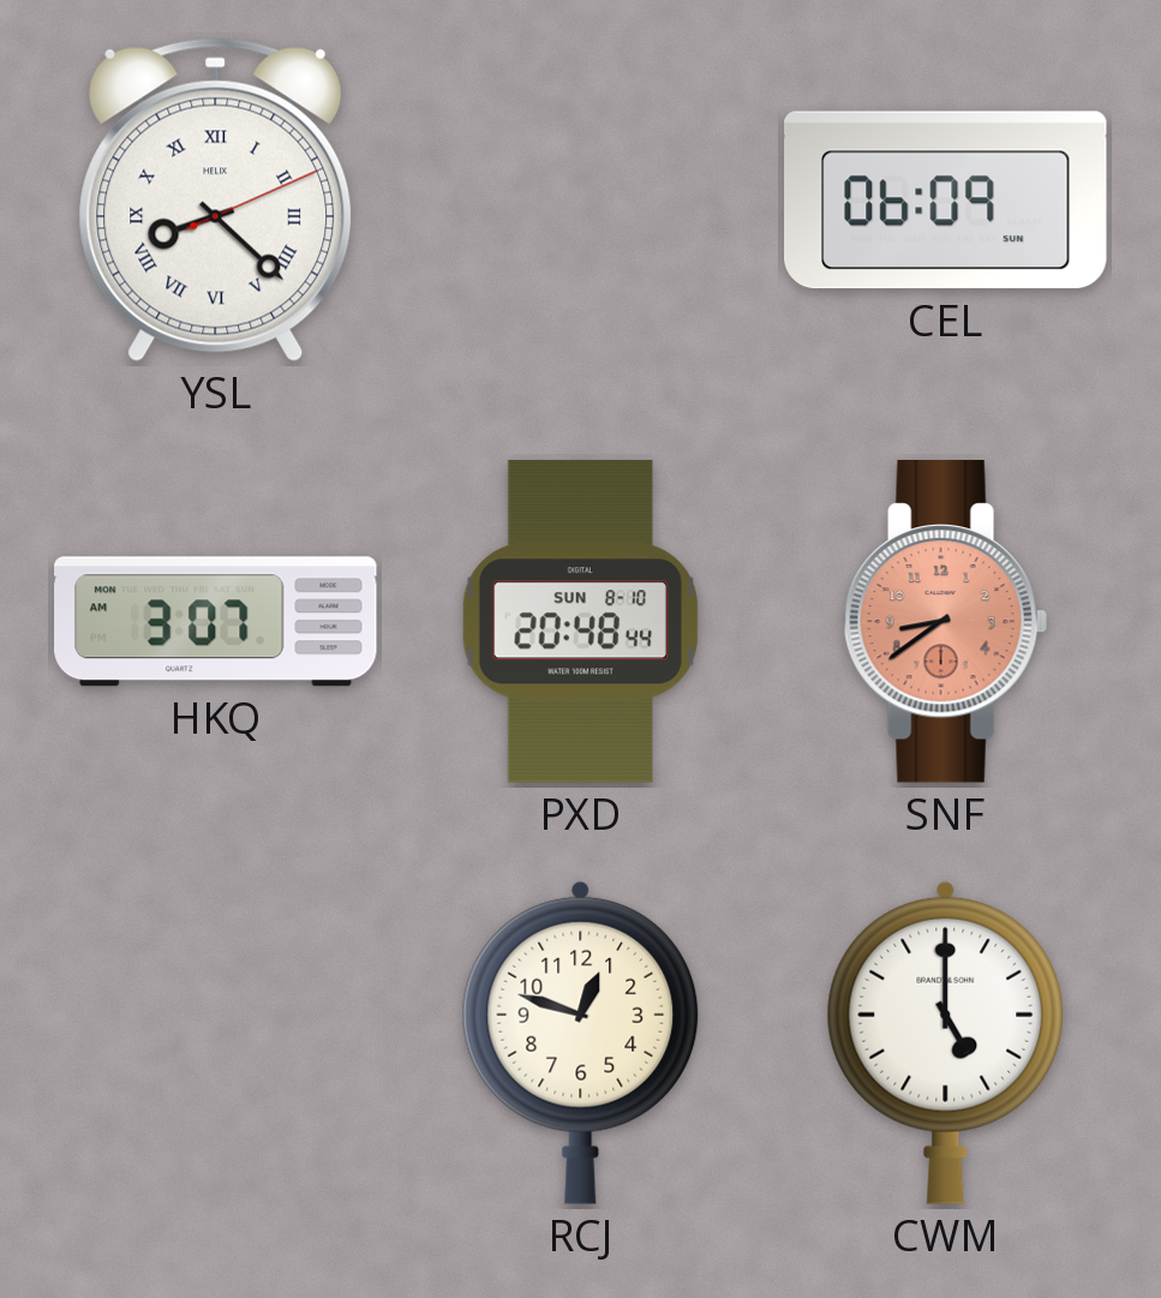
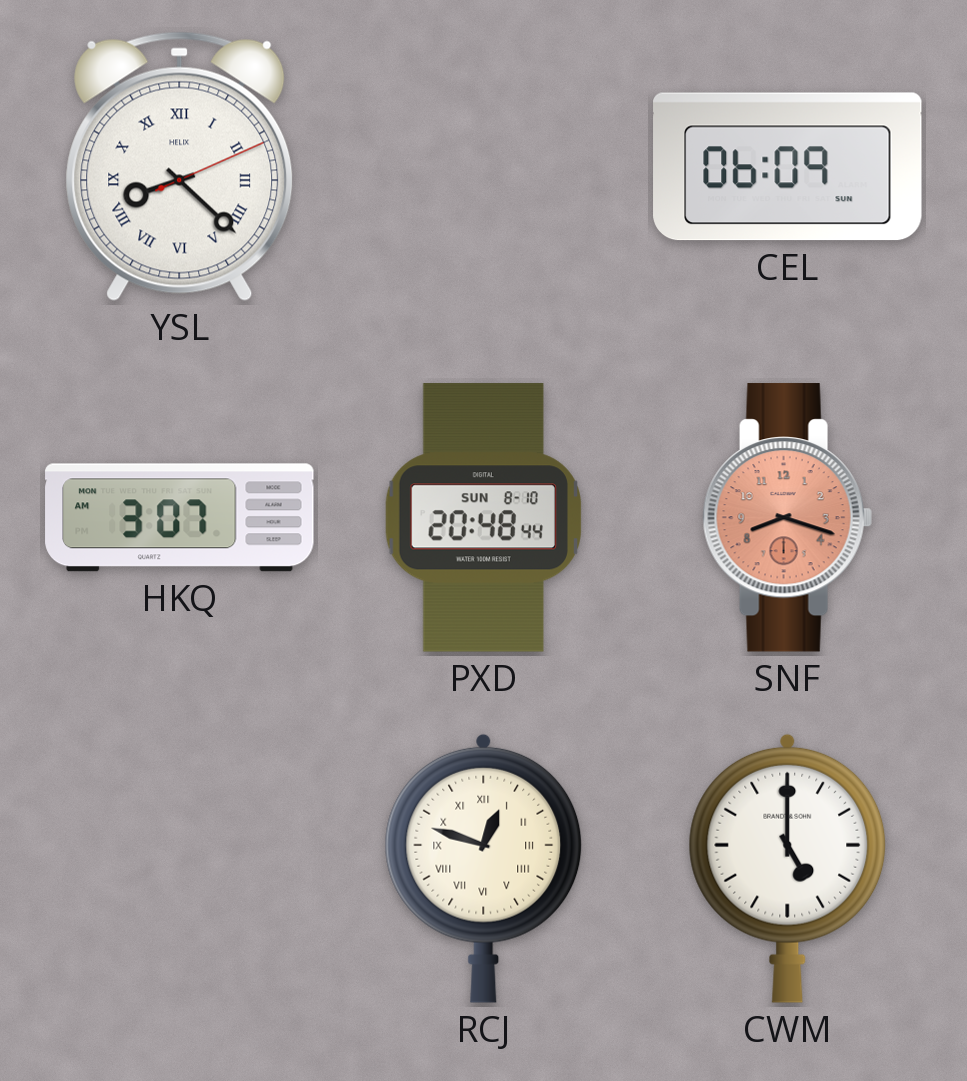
SNF: 8:39 -> 8:18 (787, 518)
RCJ numerals: Arabic -> Roman (484, 868)
